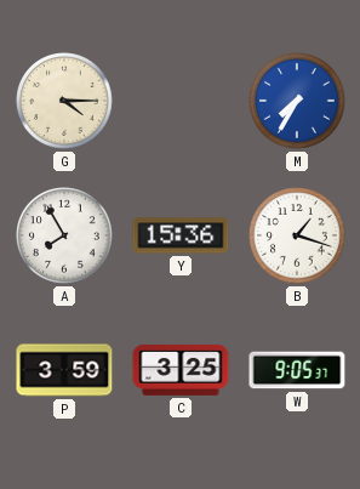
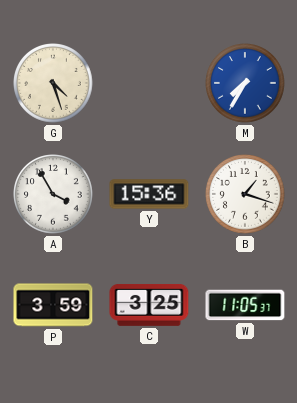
G: 4:15 -> 4:27 (53, 83)
A: 7:55 -> 3:55 (53, 194)
W: 9:05 -> 11:05 (245, 305)
